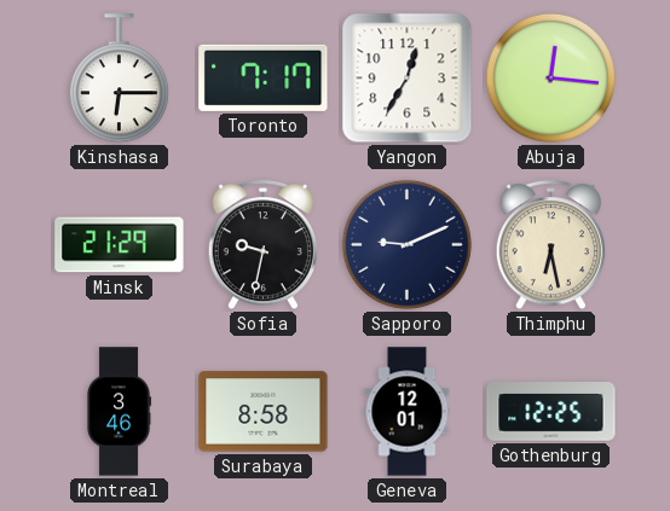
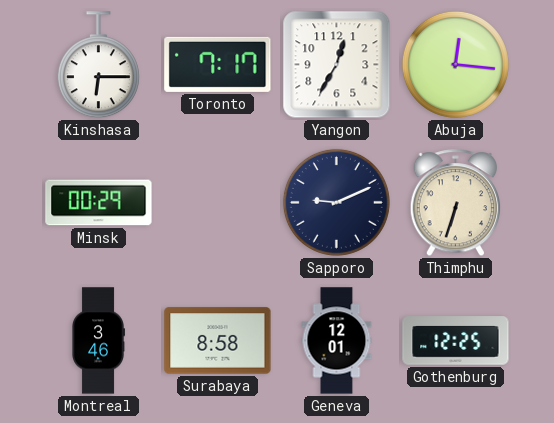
Minsk: 21:29 -> 00:29 (99, 203)
Sofia: 9:32 -> none (264, 245)
Thimphu: 6:28 -> 6:33 (456, 203)
